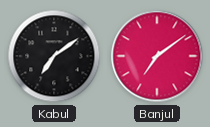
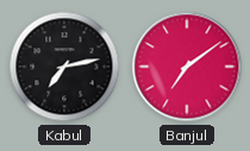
Kabul: 7:09 -> 7:13 (64, 67)
